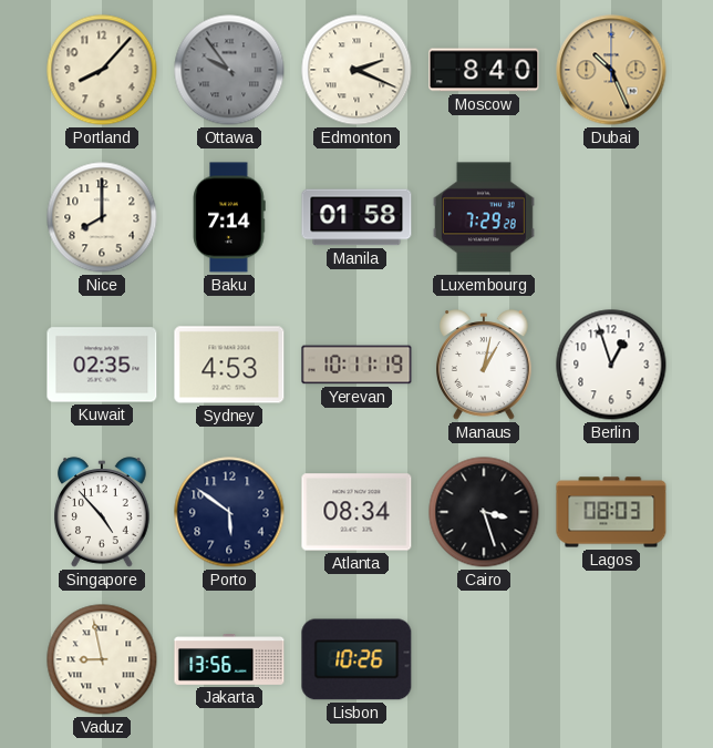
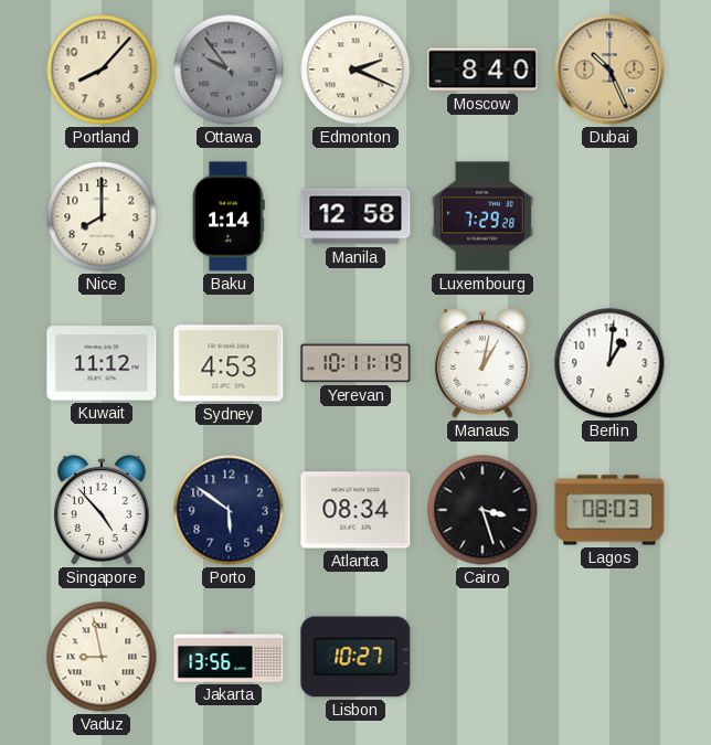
Baku: 7:14 -> 1:14 (229, 216)
Manila: 01:58 -> 12:58 (355, 216)
Kuwait: 02:35 -> 11:12 (102, 363)
Berlin: 12:57 -> 1:01 (609, 363)
Lisbon: 10:26 -> 10:27 (355, 657)
